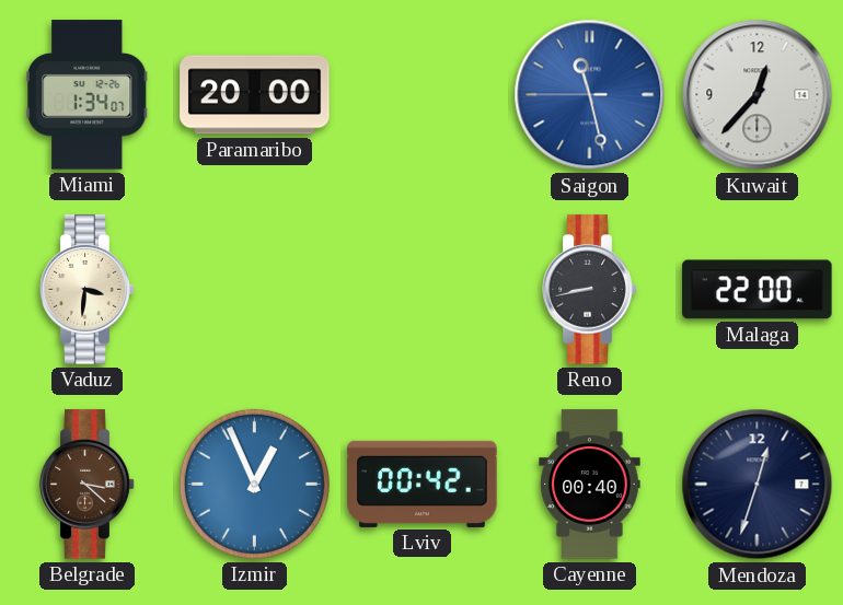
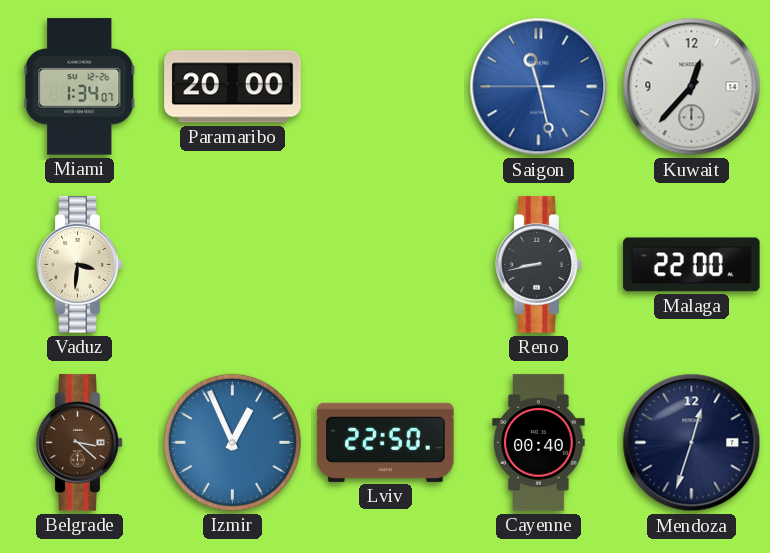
Lviv: 00:42 -> 22:50 (386, 442)
